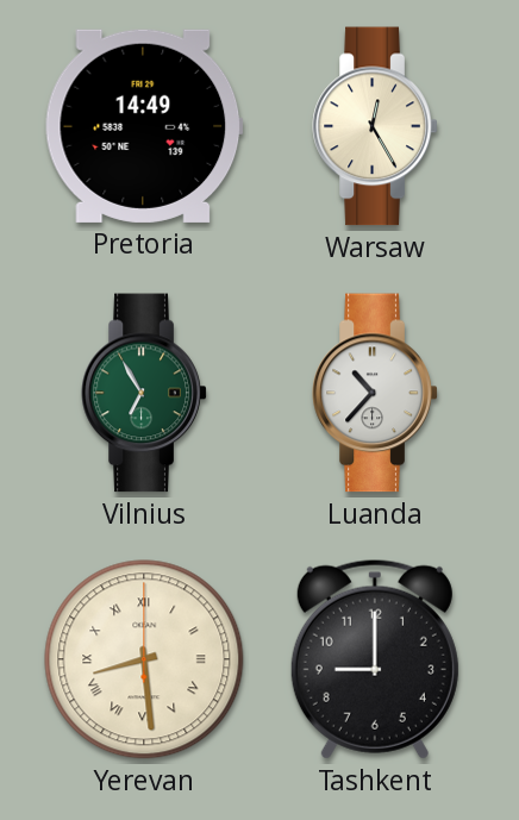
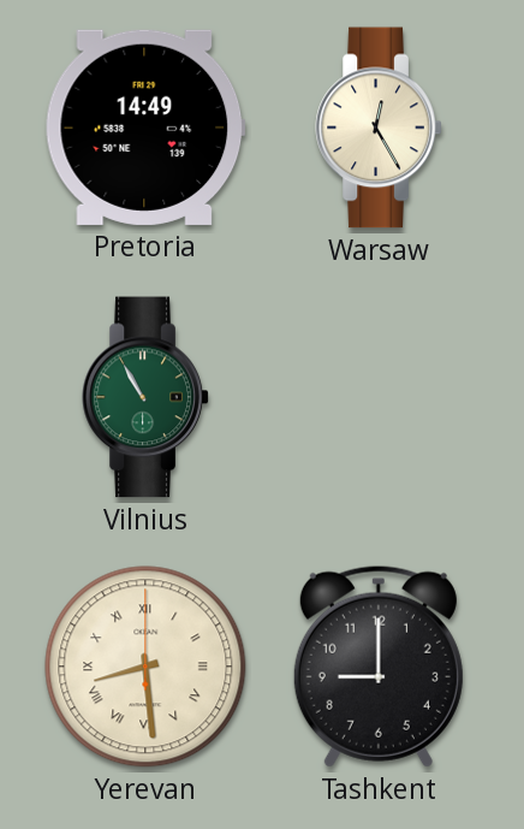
Vilnius: 6:55 -> 10:55 (145, 397)
Luanda: 10:37 -> none (375, 393)
